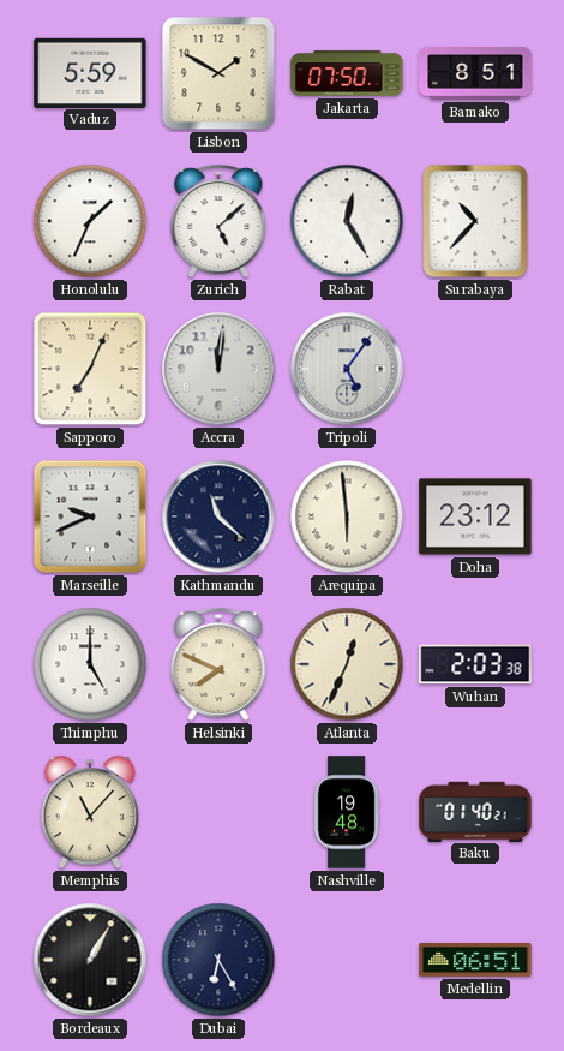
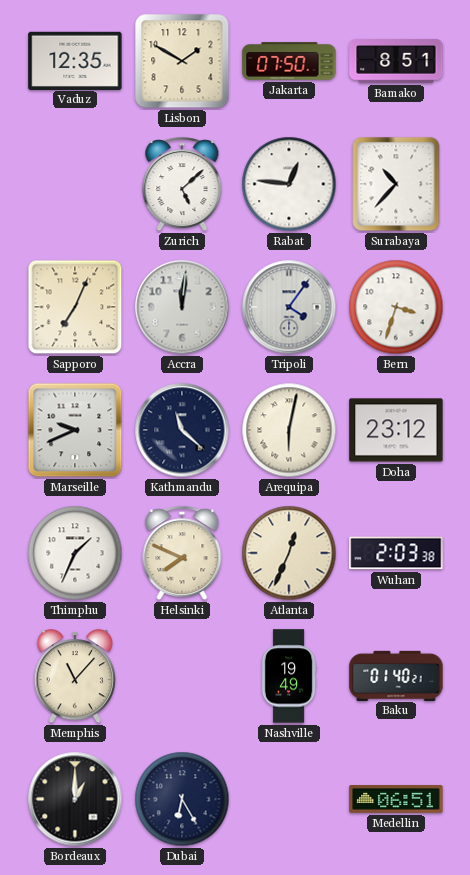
Vaduz: 5:59 -> 12:35 (75, 60)
Honolulu: 1:34 -> none (90, 221)
Rabat: 12:25 -> 12:46 (289, 184)
Tripoli: 5:06 -> 4:06 (289, 307)
Bern: none -> 3:33 (396, 307)
Arequipa: 5:59 -> 6:02 (289, 430)
Thimphu: 5:00 -> 1:34 (75, 553)
Nashville: 19:48 -> 19:49 (289, 676)
Bordeaux: 1:05 -> 1:00 (75, 799)
